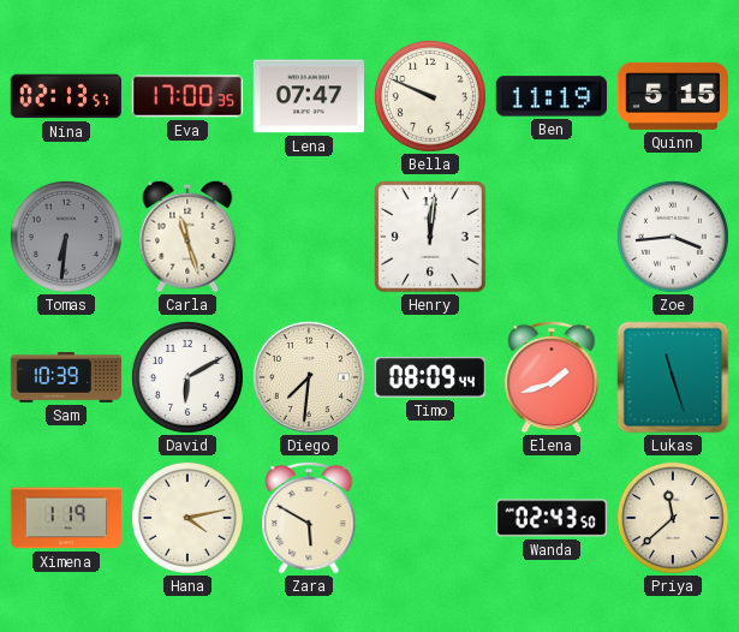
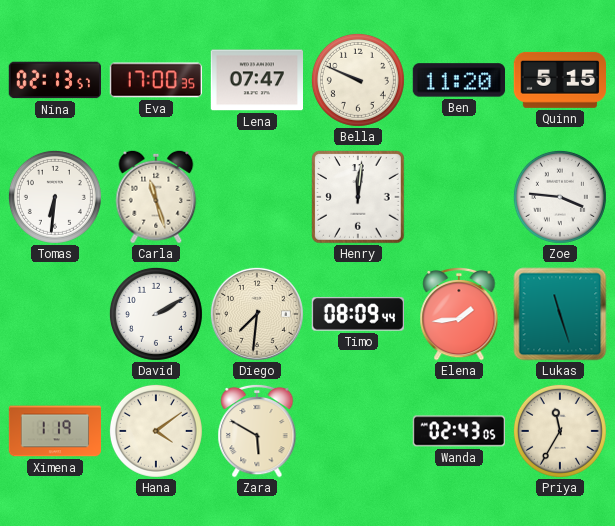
Ben: 11:19 -> 11:20 (458, 80)
Tomas dial: grey -> white (55, 197)
Zoe: 3:44 -> 3:46 (560, 197)
Sam: 10:39 -> none (66, 377)
David: 6:10 -> 2:10 (156, 314)
Elena: 1:42 -> 1:44 (459, 314)
Hana: 4:13 -> 4:09 (156, 431)
Wanda: 02:43:50 -> 02:43:05 (458, 431)
Priya: 11:38 -> 11:35 (560, 431)
